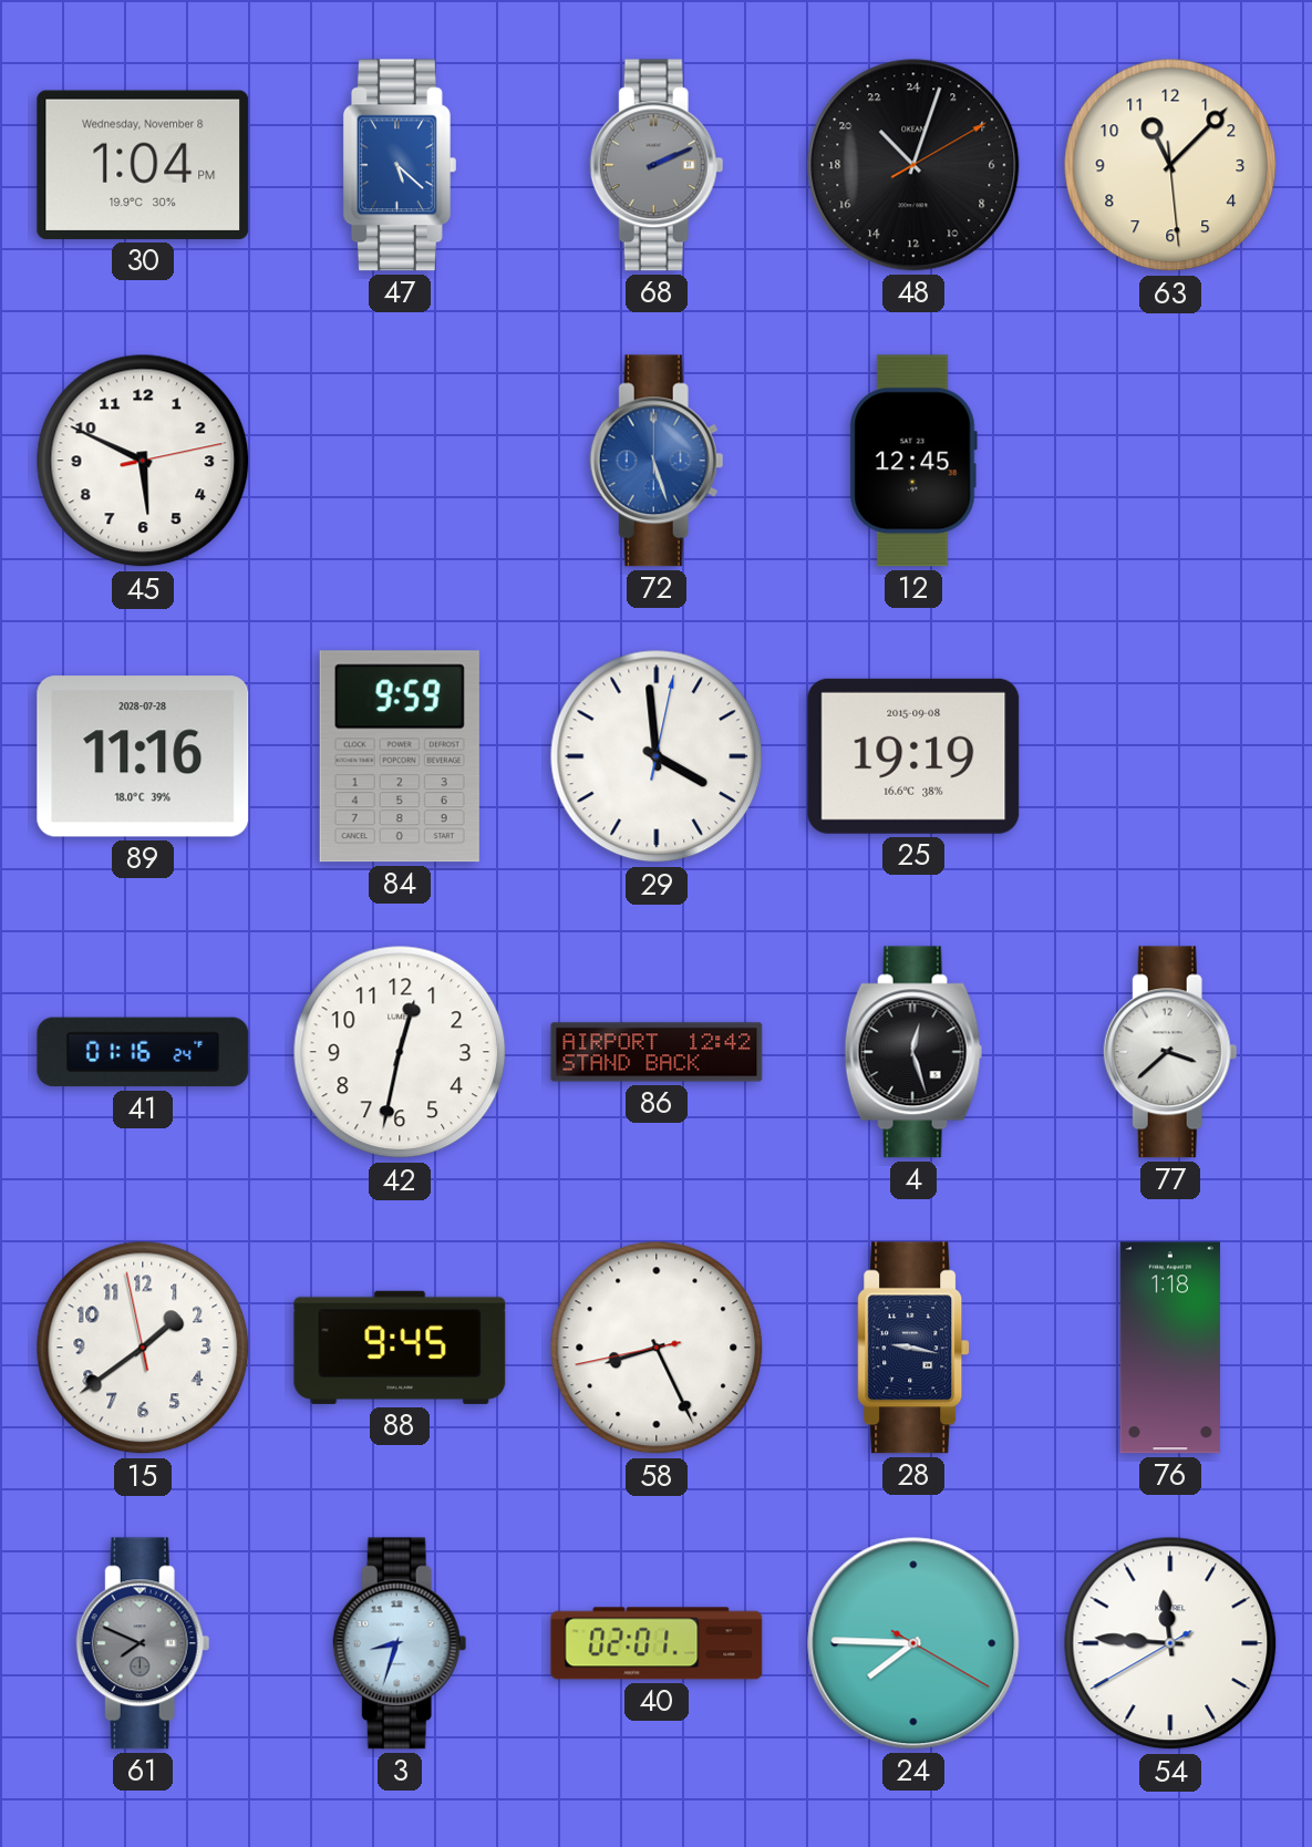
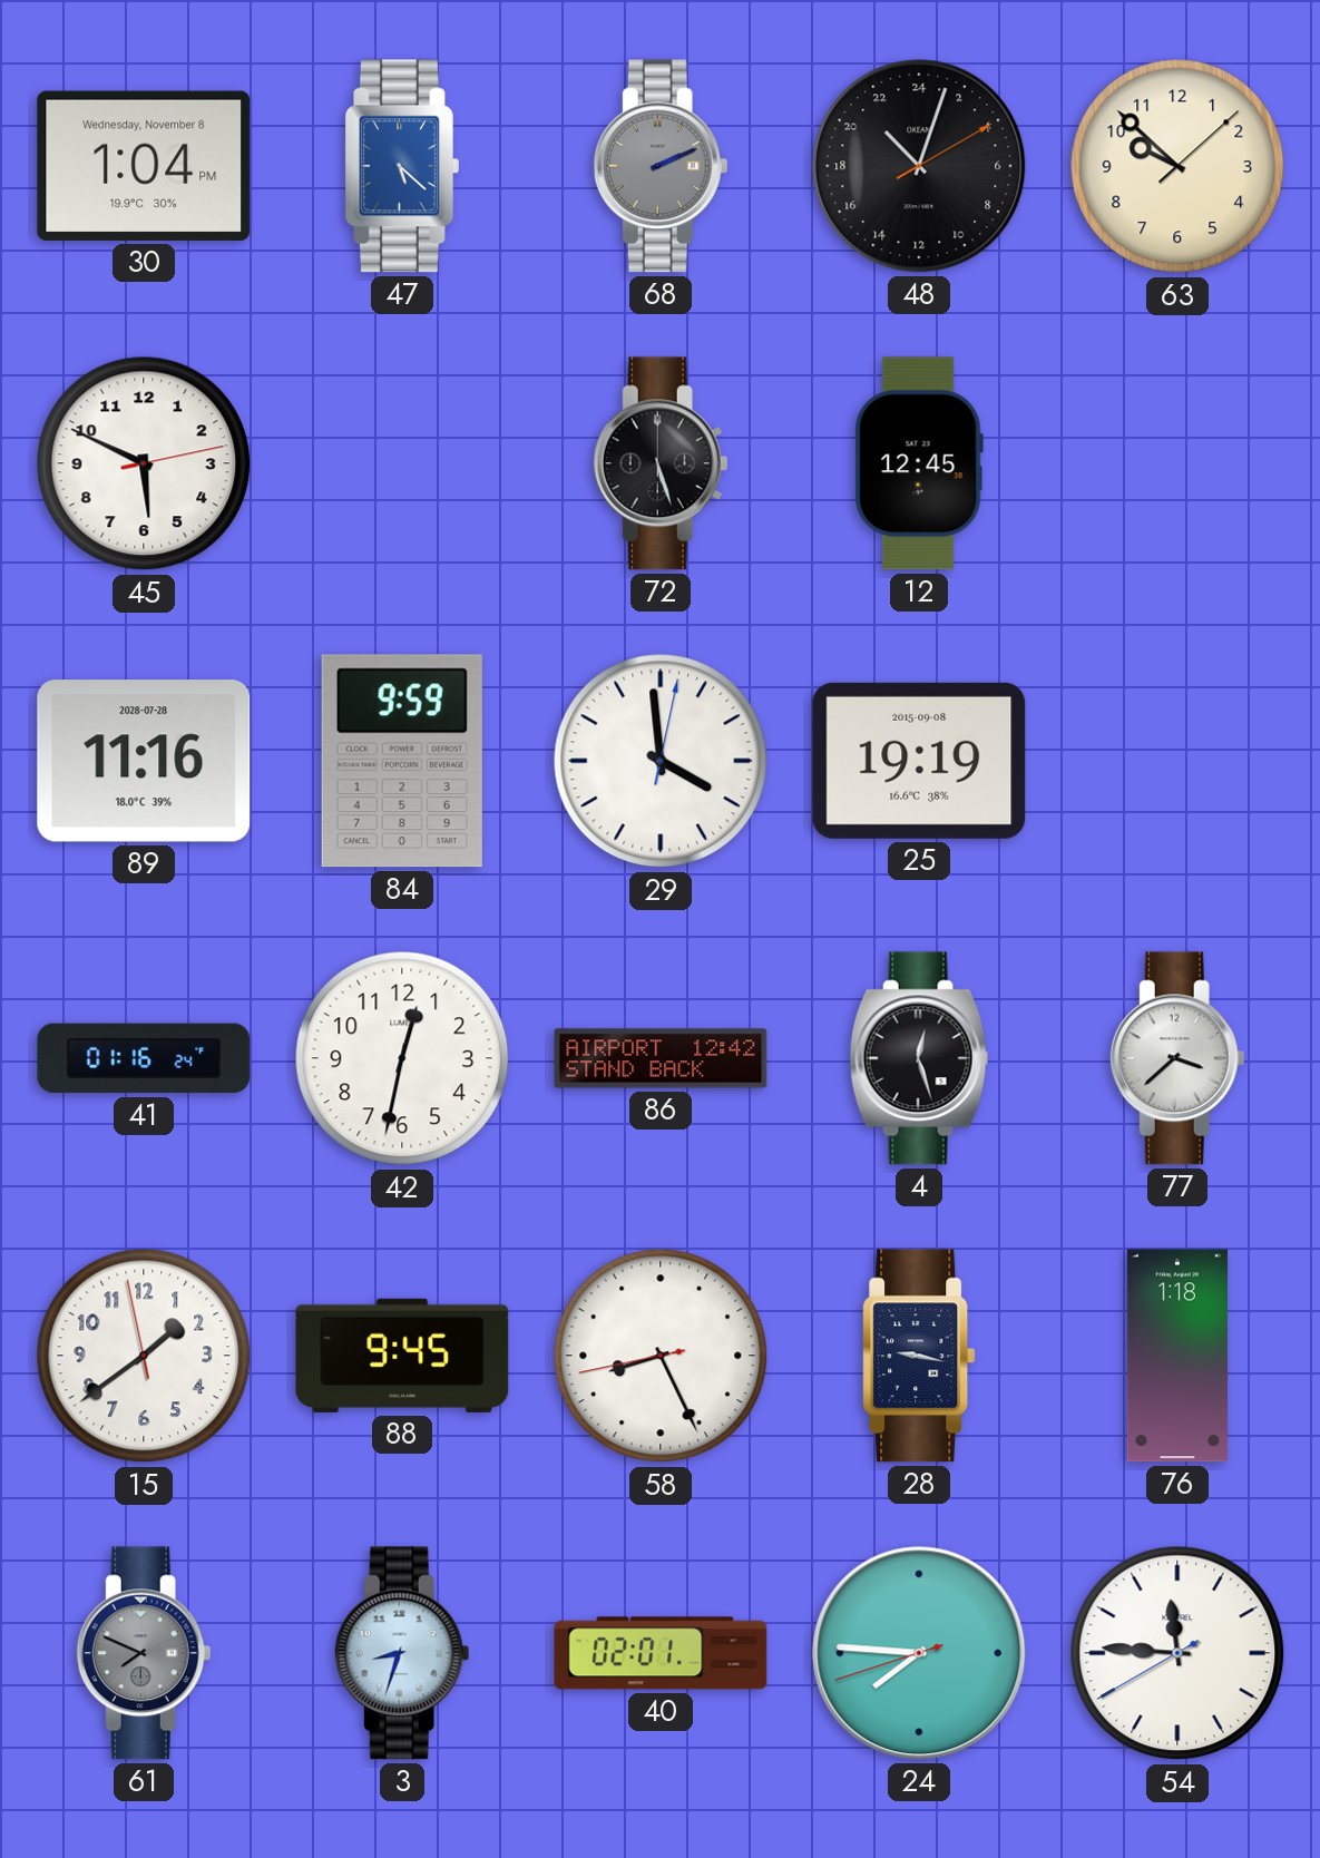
63: 11:07 -> 9:52 (1177, 166)
72 dial: blue -> black (661, 463)
24: 7:45:20 -> 7:45:42 (919, 1653)
